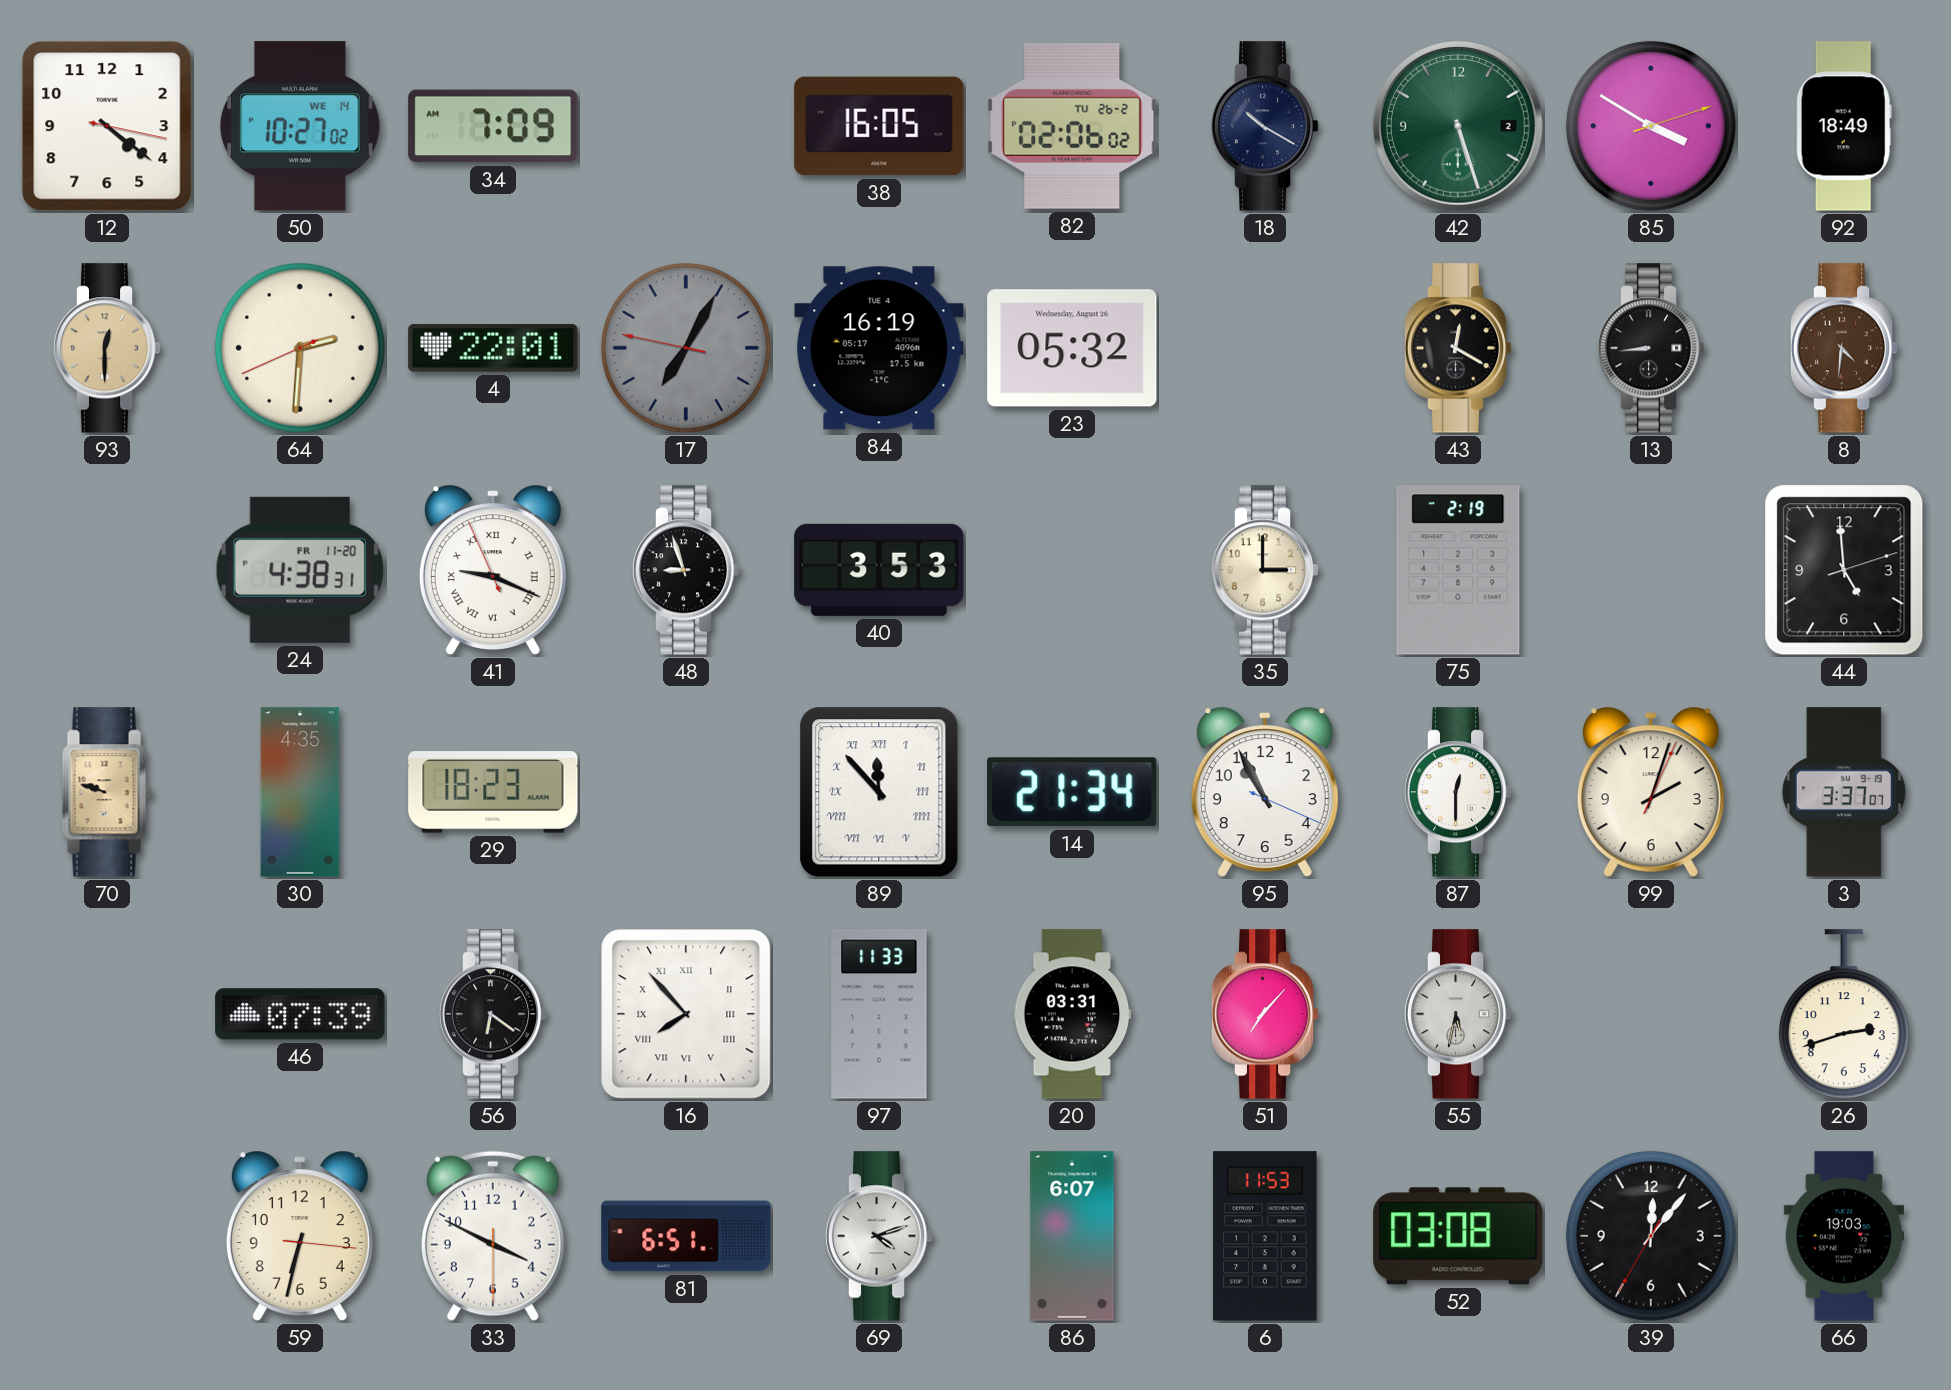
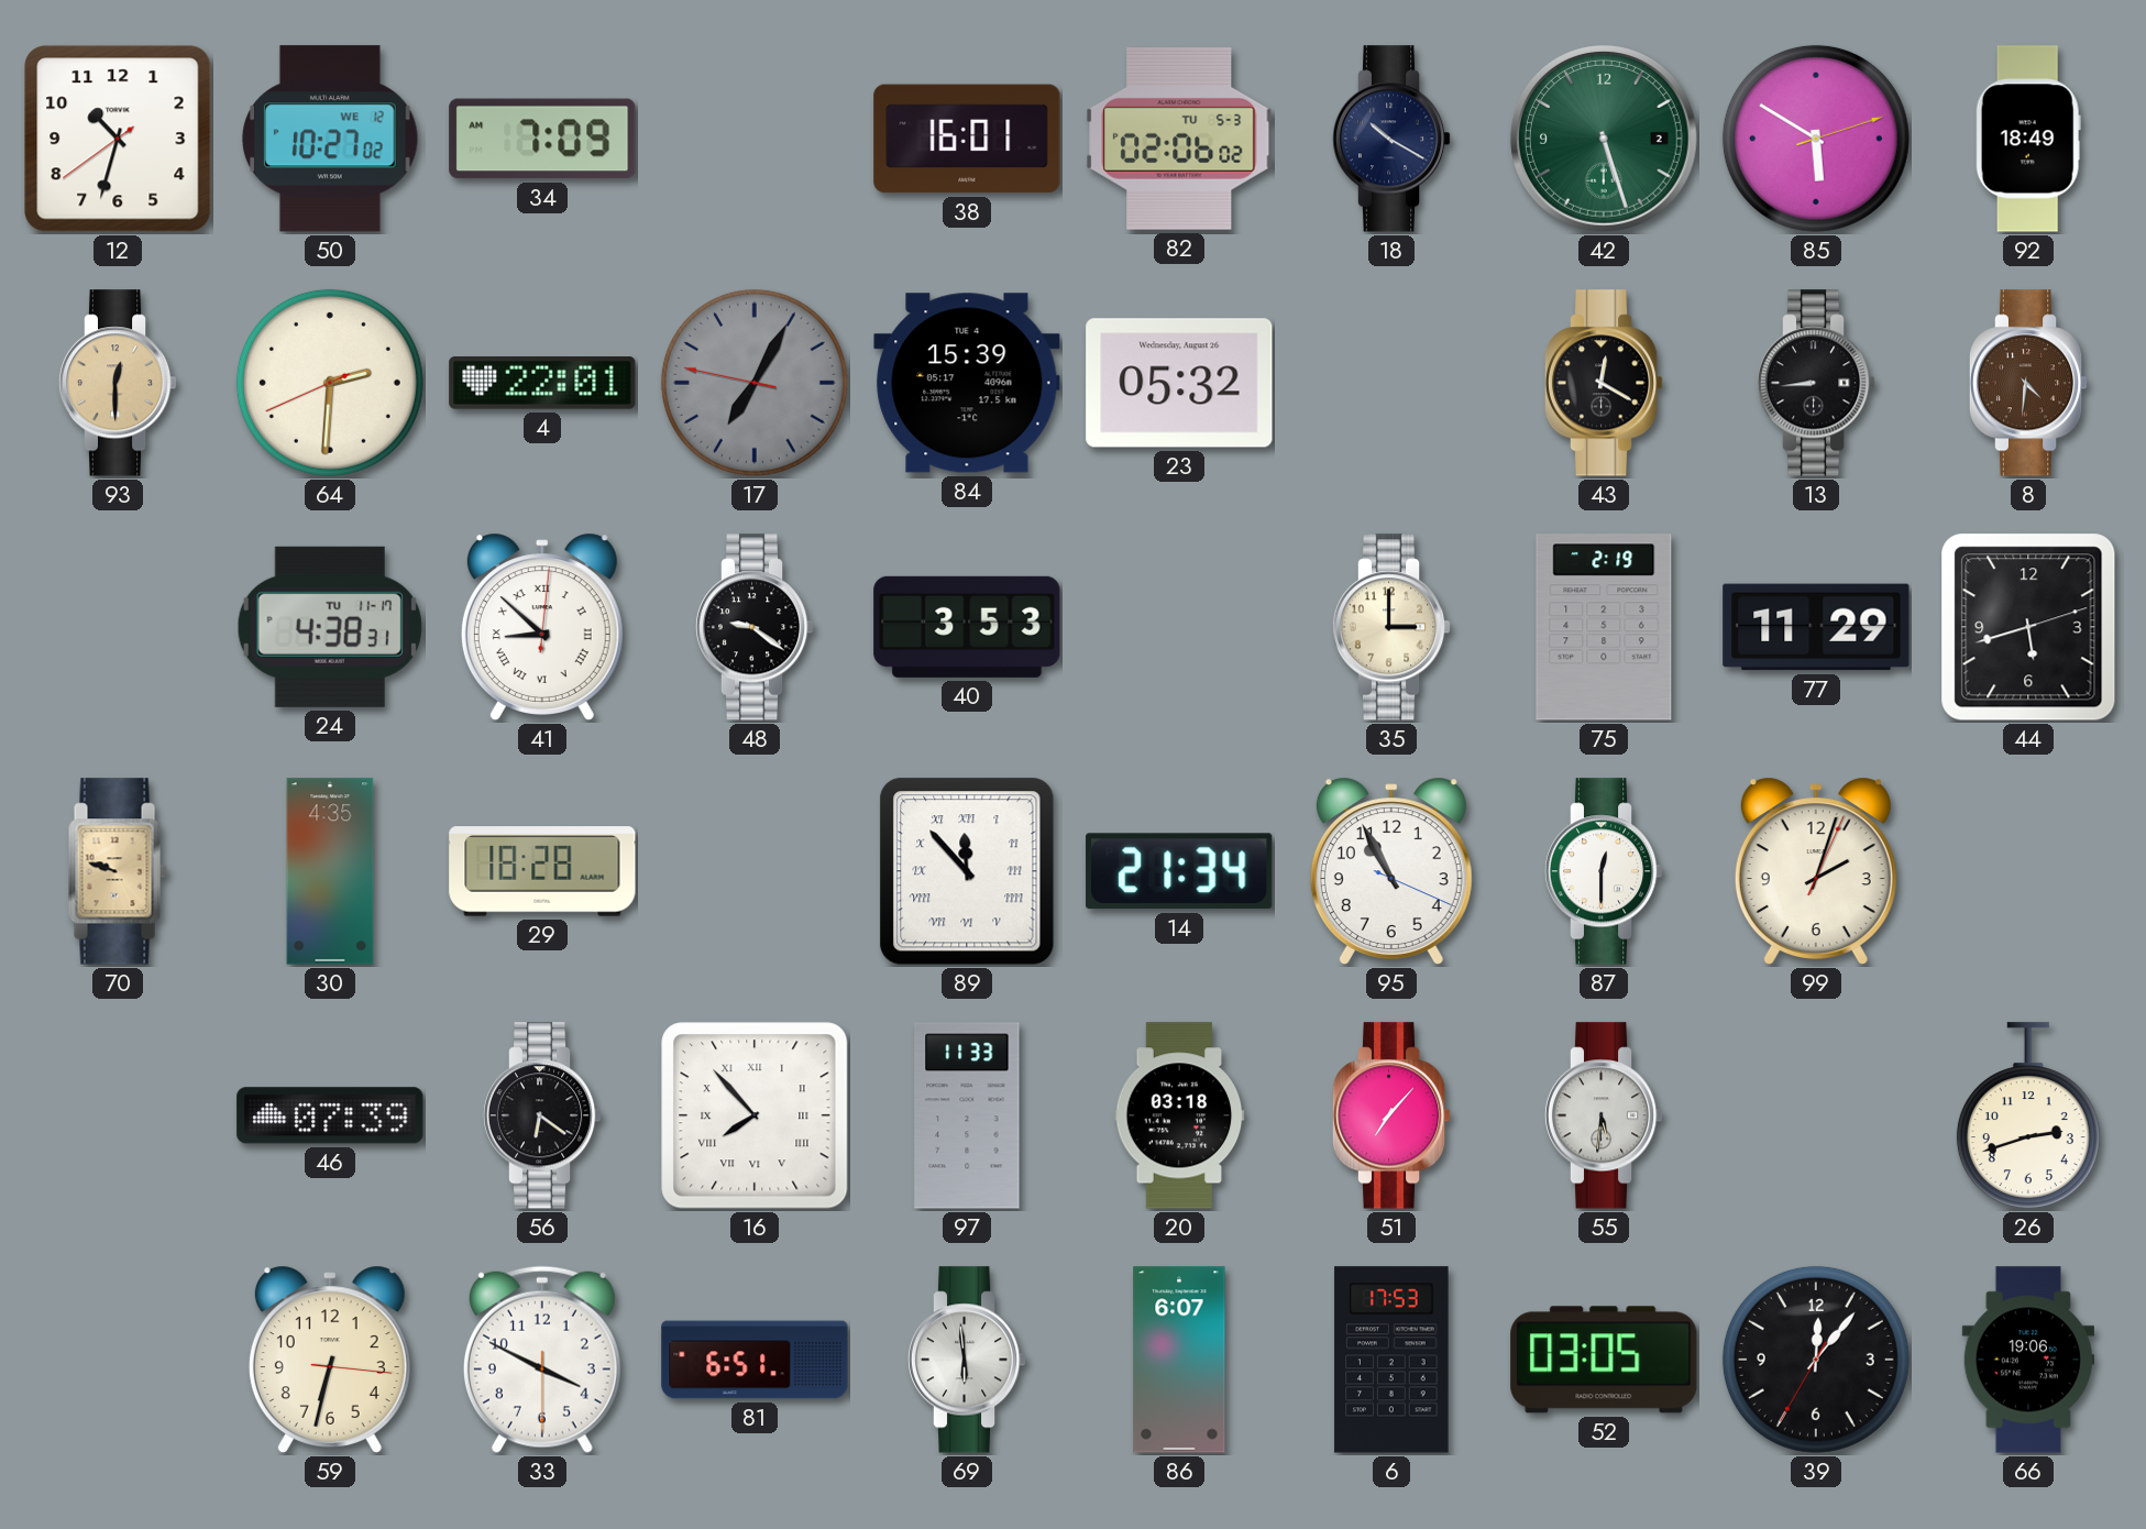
12: 4:21 -> 10:32 (118, 139)
50 date: WE 14 -> WE 12 (330, 139)
38: 16:05 -> 16:01 (967, 139)
82 date: TU 26-2 -> TU 5-3 (1179, 139)
85: 3:50 -> 5:50 (1816, 139)
84: 16:19 -> 15:39 (967, 383)
24 date: FR 11-20 -> TU 11-17 (330, 627)
41: 9:18 -> 8:52 (542, 627)
48: 8:57 -> 9:21 (755, 627)
77: none -> 11:29 (1816, 627)
44: 4:59 -> 5:42 (2028, 627)
29: 18:23 -> 18:28 (542, 871)
3: 3:37 -> none (1844, 792)
20: 03:31 -> 03:18 (1179, 1115)
55: 5:32 -> 5:31 (1604, 1115)
69: 4:12 -> 5:59 (967, 1360)
6: 11:53 -> 17:53 (1391, 1360)
52: 03:08 -> 03:05 (1604, 1360)
66: 19:03 -> 19:06 (2027, 1360)
